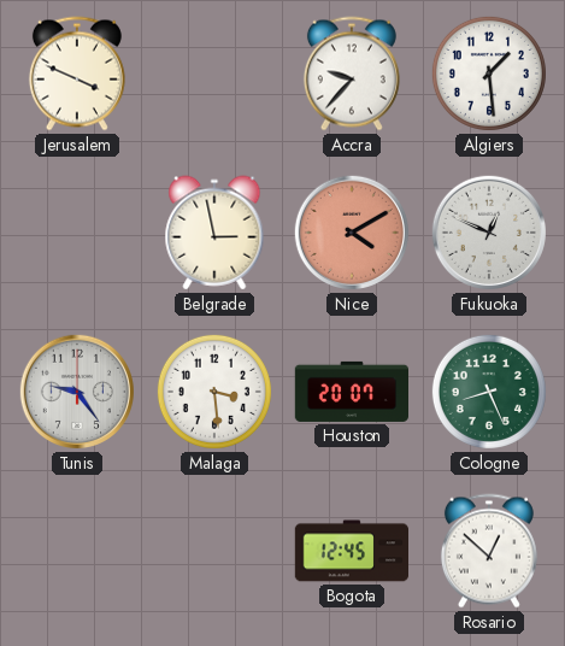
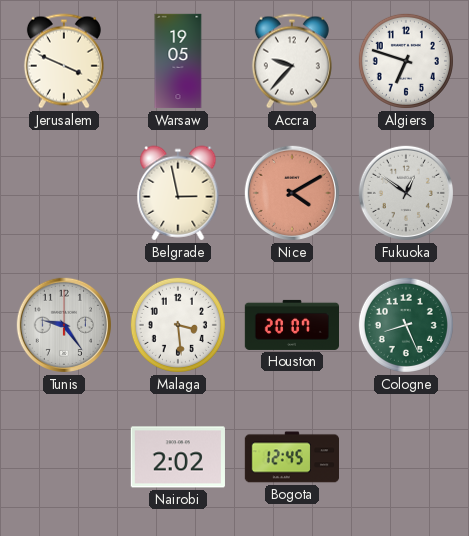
Warsaw: none -> 19:05 (178, 61)
Algiers: 1:29 -> 6:48 (406, 61)
Fukuoka: 12:49 -> 12:51 (406, 193)
Nairobi: none -> 2:02 (178, 457)
Rosario: 12:52 -> none (489, 551)
